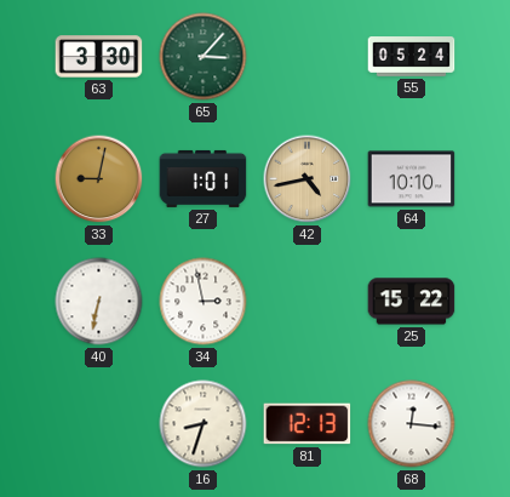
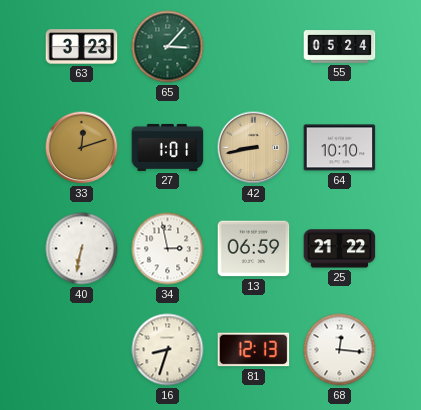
63: 3:30 -> 3:23 (82, 47)
33: 9:02 -> 12:12 (82, 148)
42: 4:43 -> 8:43 (254, 148)
13: none -> 06:59 (254, 249)
25: 15:22 -> 21:22 (340, 249)
